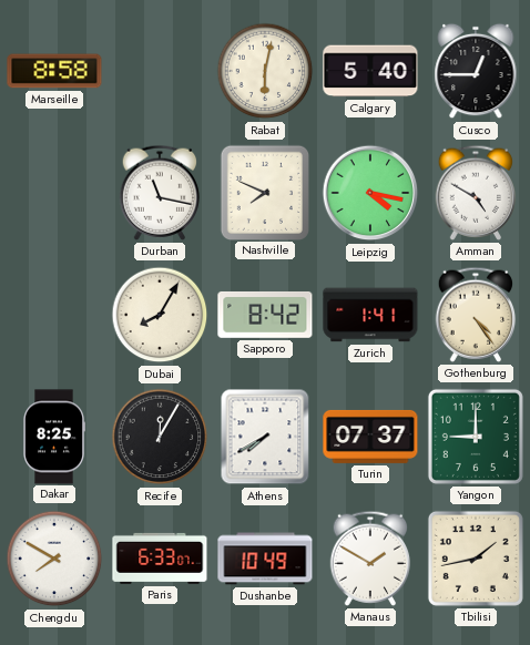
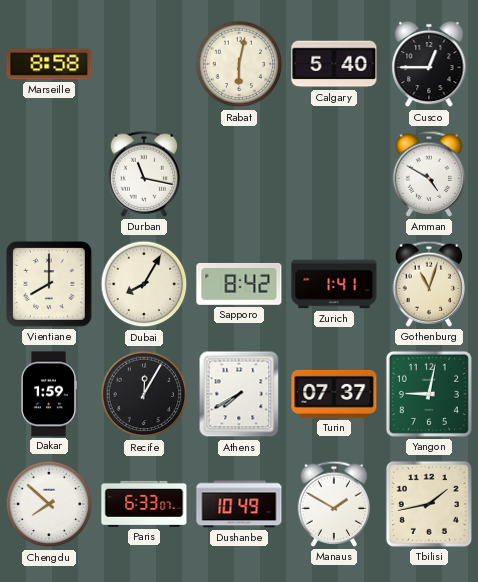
Nashville: 7:49 -> none (264, 192)
Leipzig: 4:17 -> none (370, 193)
Vientiane: none -> 8:00 (50, 285)
Gothenburg: 4:24 -> 11:03 (429, 284)
Dakar: 8:25 -> 1:59 (49, 394)
Yangon: 9:00 -> 9:02 (429, 394)
Chengdu: 7:50 -> 7:52 (49, 504)
